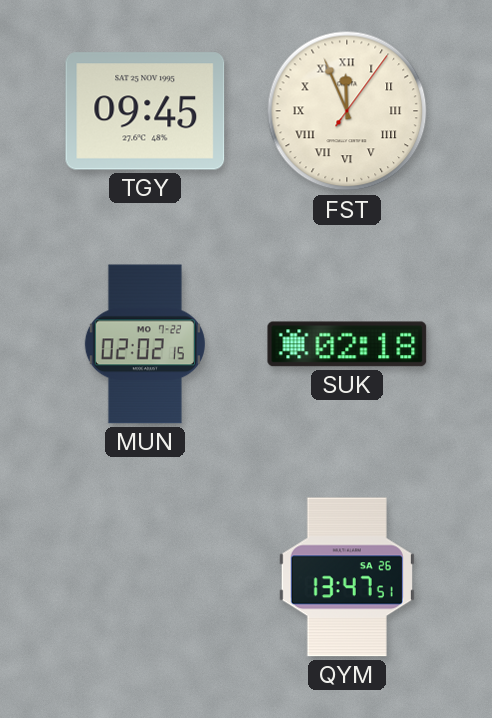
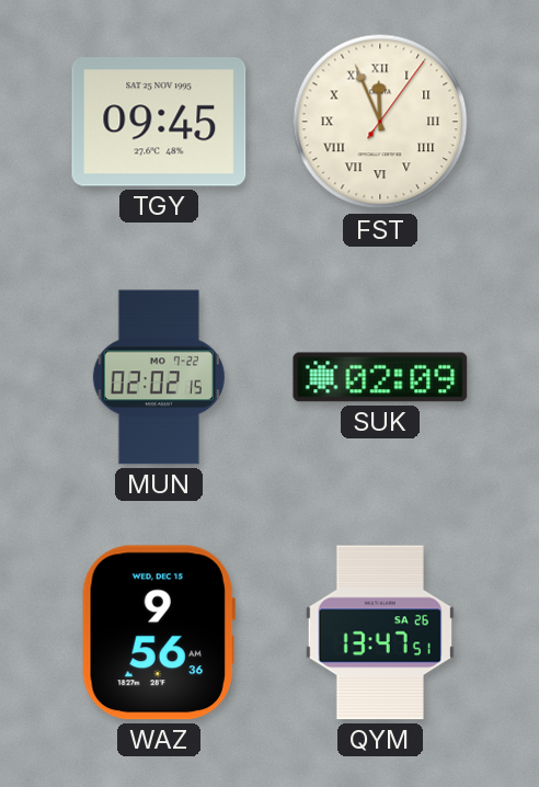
SUK: 02:18 -> 02:09 (380, 377)
WAZ: none -> 9:56 (158, 632)
